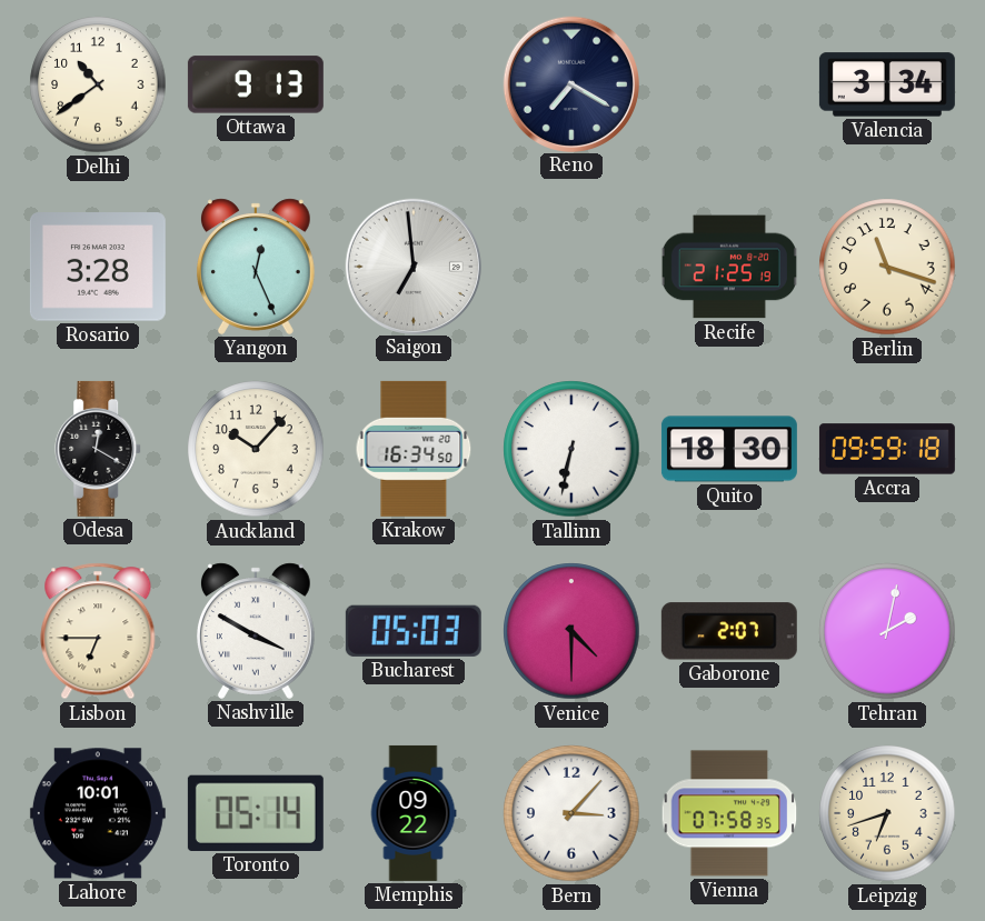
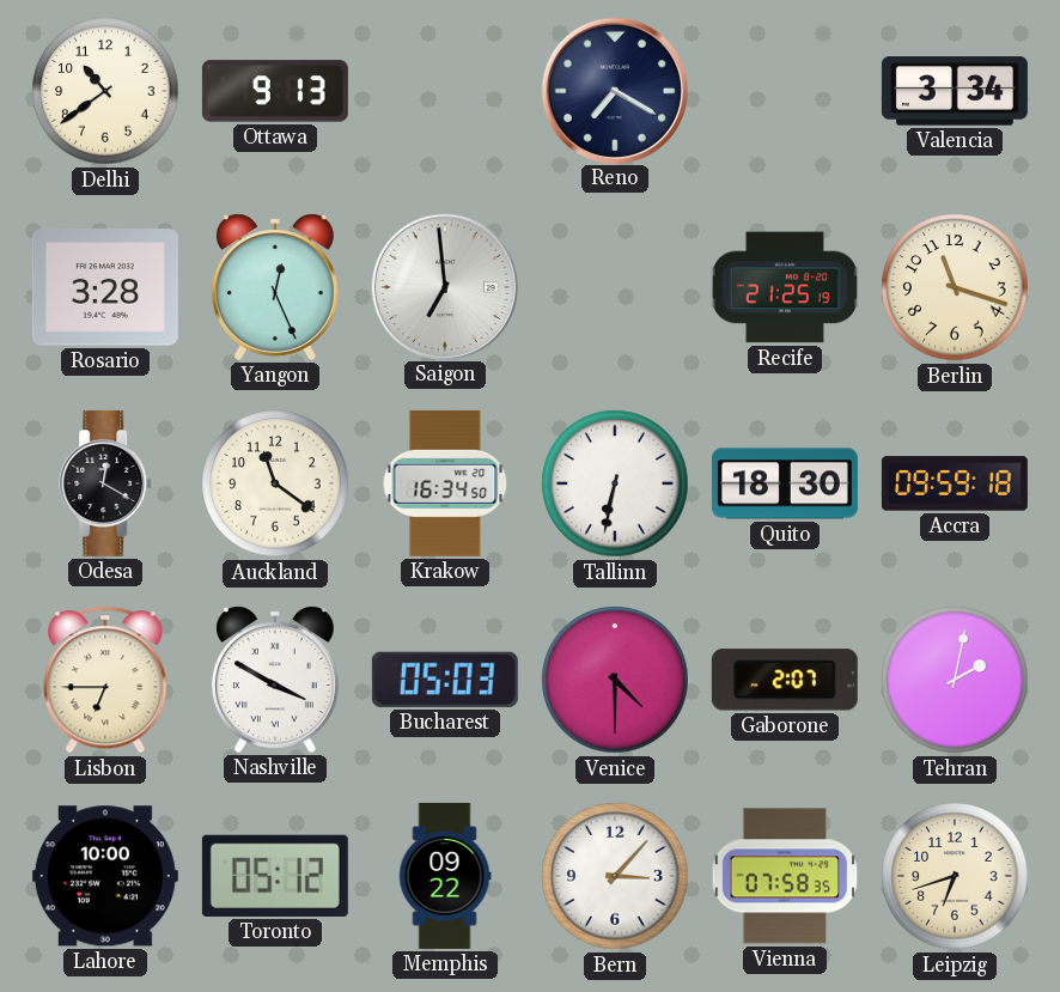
Auckland: 10:07 -> 11:21 (275, 483)
Lahore: 10:01 -> 10:00 (105, 876)
Toronto: 05:14 -> 05:12 (275, 876)
